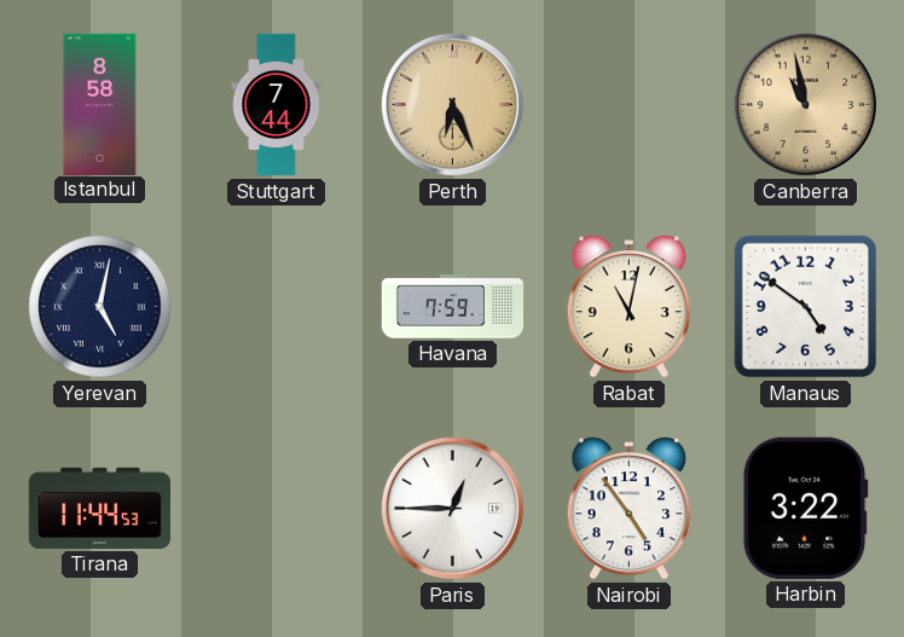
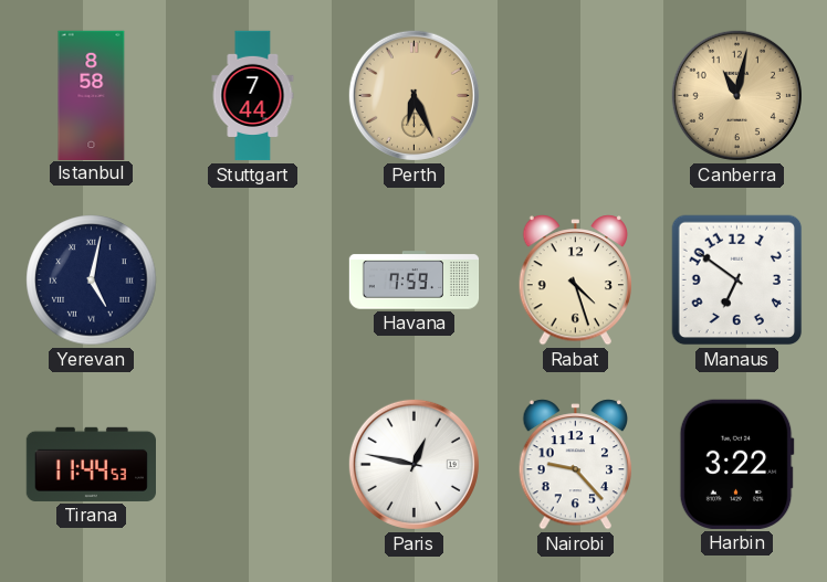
Canberra: 10:58 -> 11:02 (736, 95)
Rabat: 11:02 -> 4:27 (576, 281)
Manaus: 4:51 -> 6:51 (737, 281)
Paris: 12:45 -> 12:47 (414, 464)
Nairobi: 4:54 -> 9:23 (576, 465)
